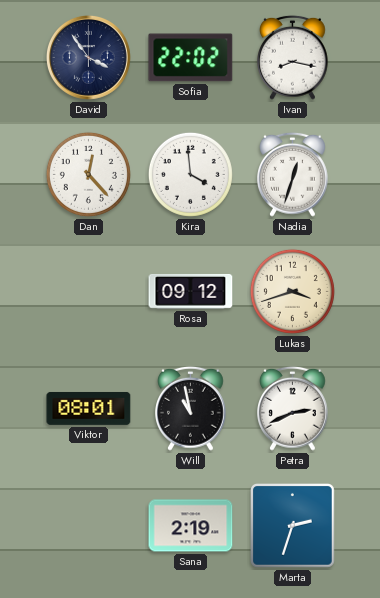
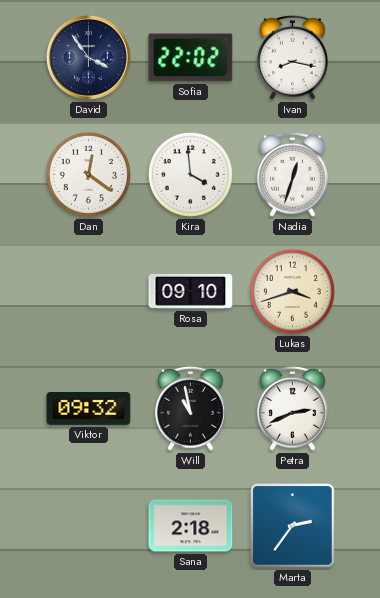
Dan: 12:23 -> 12:21 (88, 174)
Rosa: 09:12 -> 09:10 (191, 291)
Viktor: 08:01 -> 09:32 (89, 408)
Sana: 2:19 -> 2:18 (191, 526)
Marta: 2:33 -> 2:36 (293, 526)
